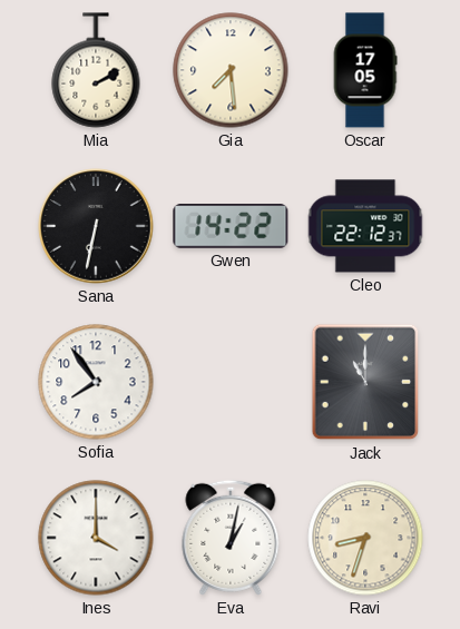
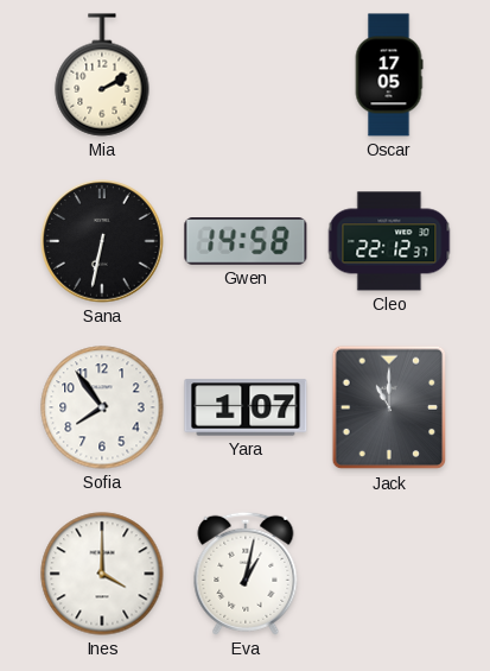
Gia: 7:29 -> none (231, 70)
Gwen: 14:22 -> 14:58 (246, 241)
Yara: none -> 1:07 (246, 407)
Ravi: 8:33 -> none (365, 538)
